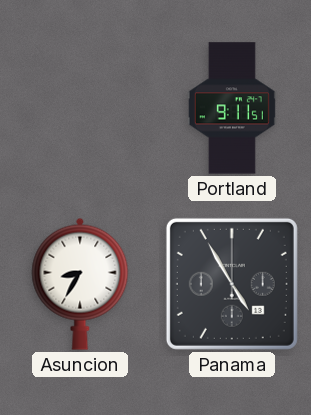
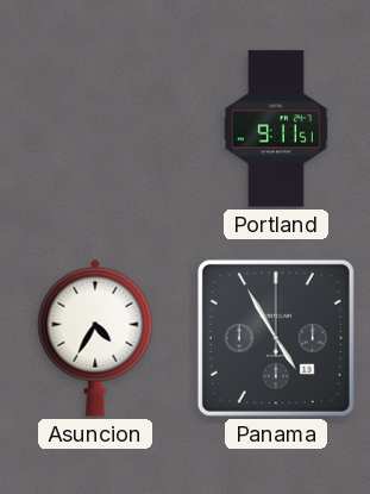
Asuncion: 8:35 -> 4:35 (95, 338)
